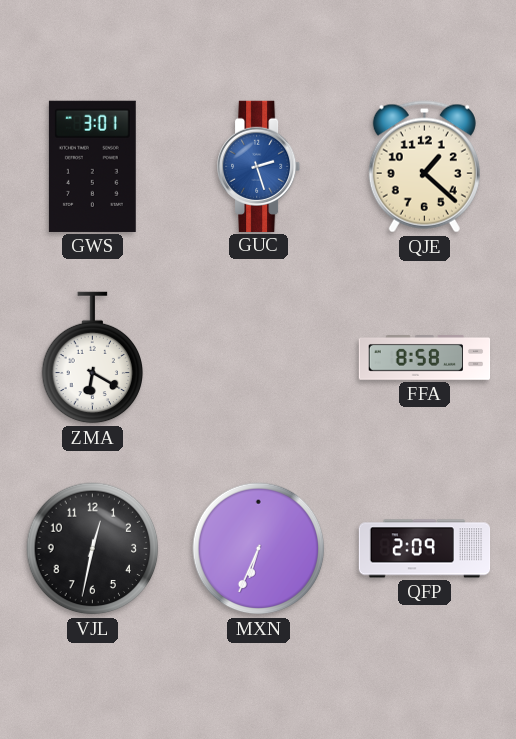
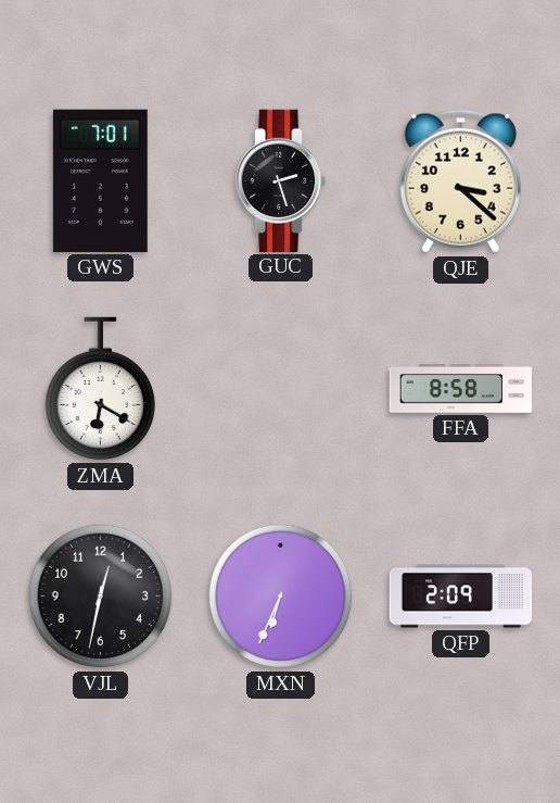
GWS: 3:01 -> 7:01 (100, 180)
GUC dial: blue -> black (282, 180)
QJE: 1:22 -> 3:22 (460, 181)
